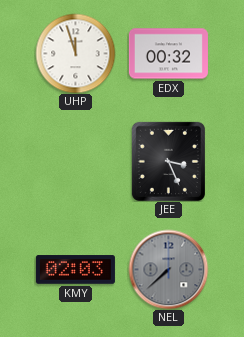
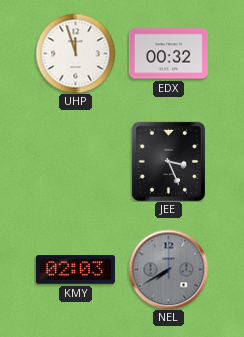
NEL: 7:38 -> 7:40 (168, 269)
